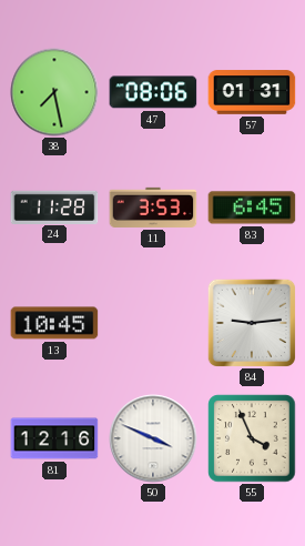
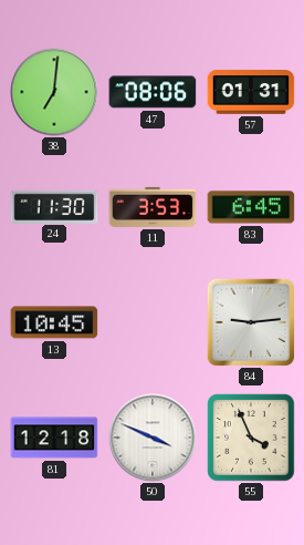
38: 7:28 -> 7:01 (54, 92)
24: 11:28 -> 11:30 (54, 206)
81: 12:16 -> 12:18 (54, 438)
